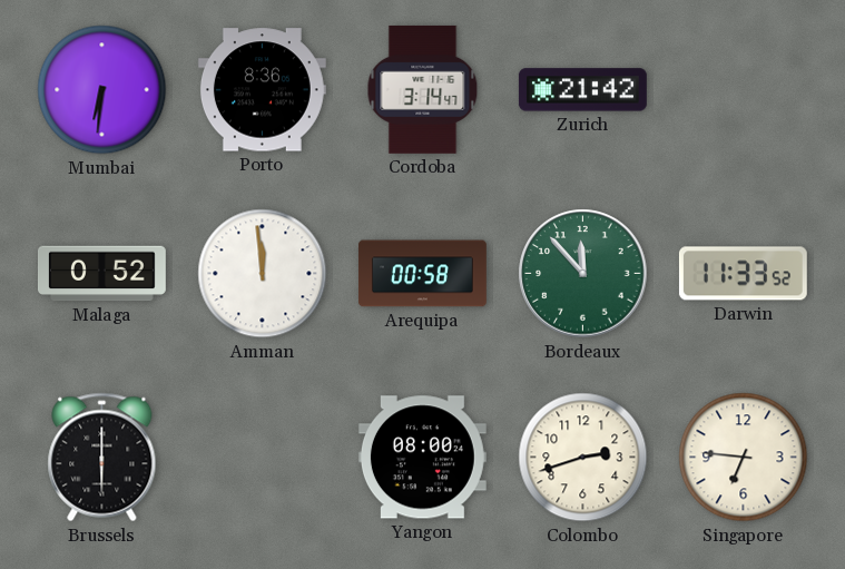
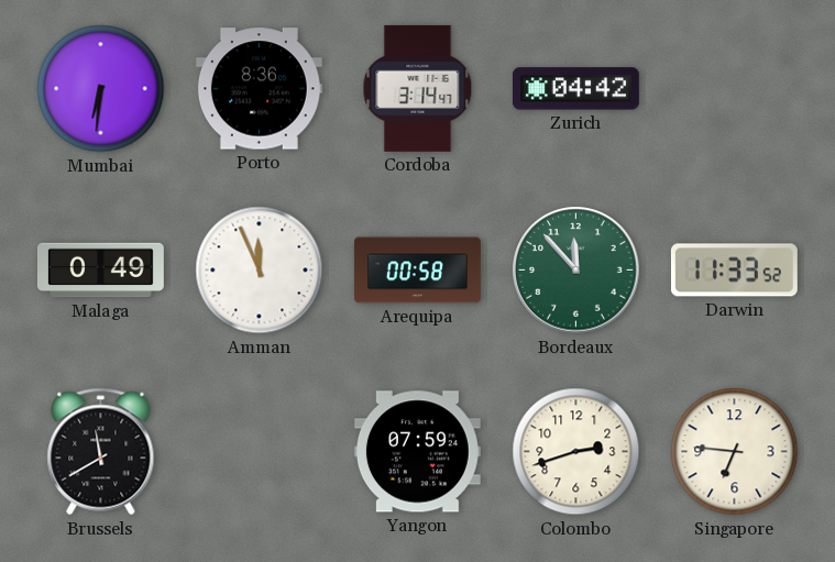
Zurich: 21:42 -> 04:42 (575, 89)
Malaga: 0:52 -> 0:49 (100, 271)
Amman: 11:59 -> 11:56 (260, 271)
Brussels: 6:00 -> 11:40 (101, 452)
Yangon: 08:00 -> 07:59 (417, 452)
